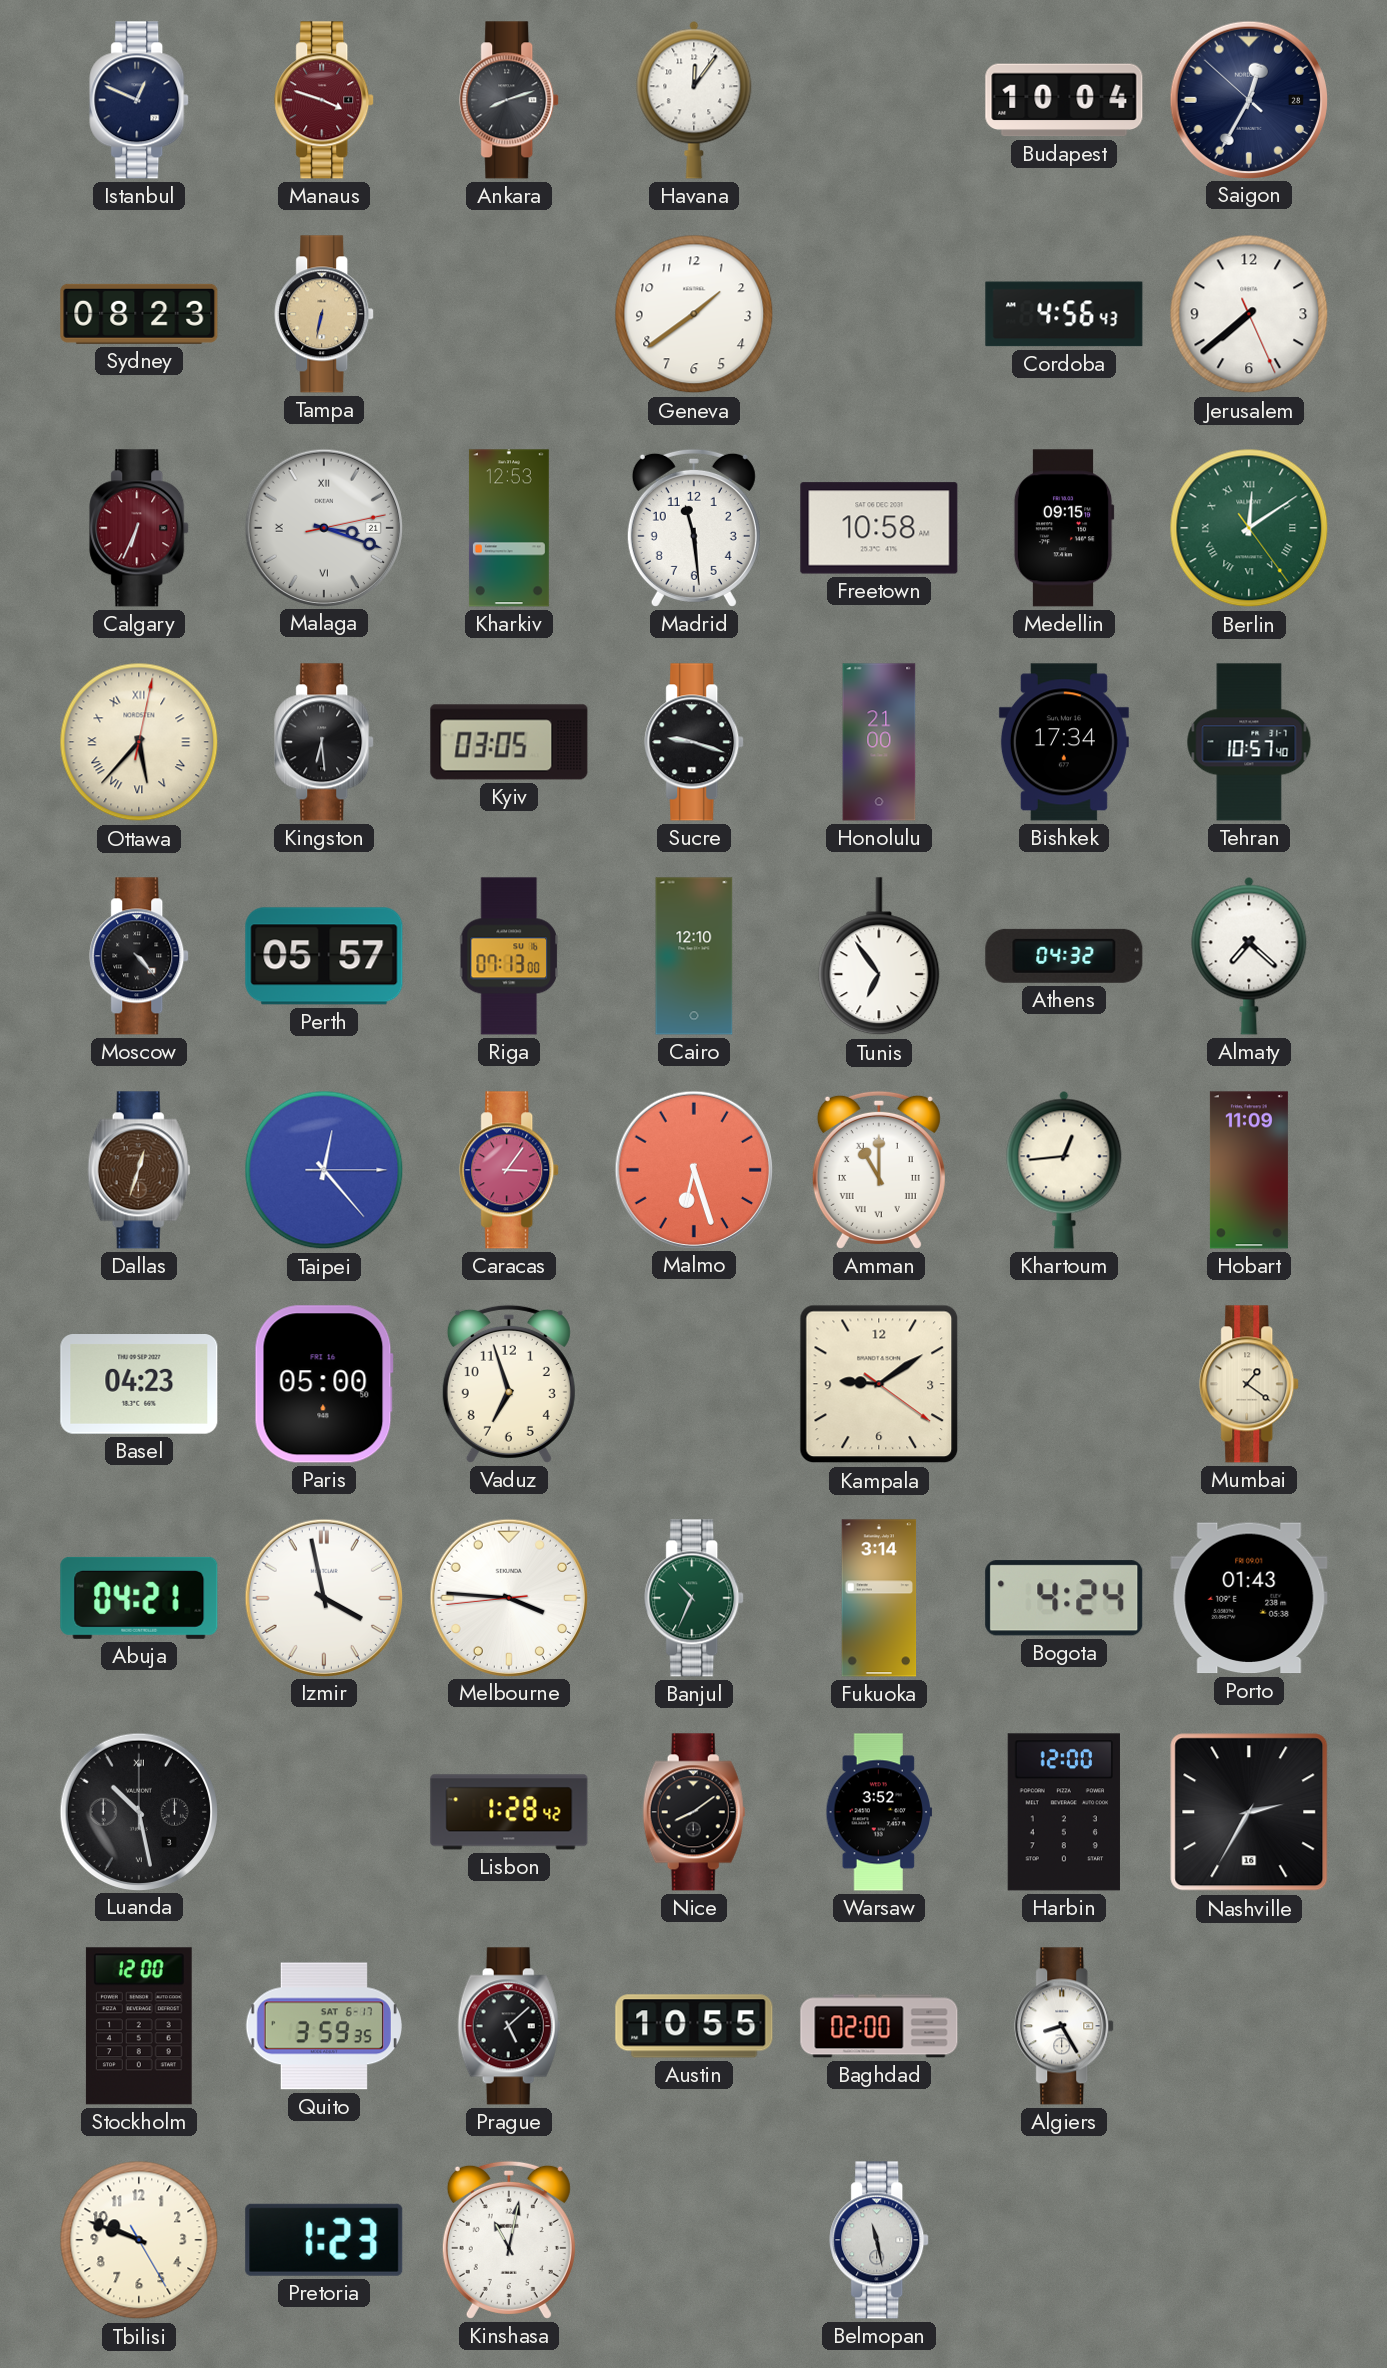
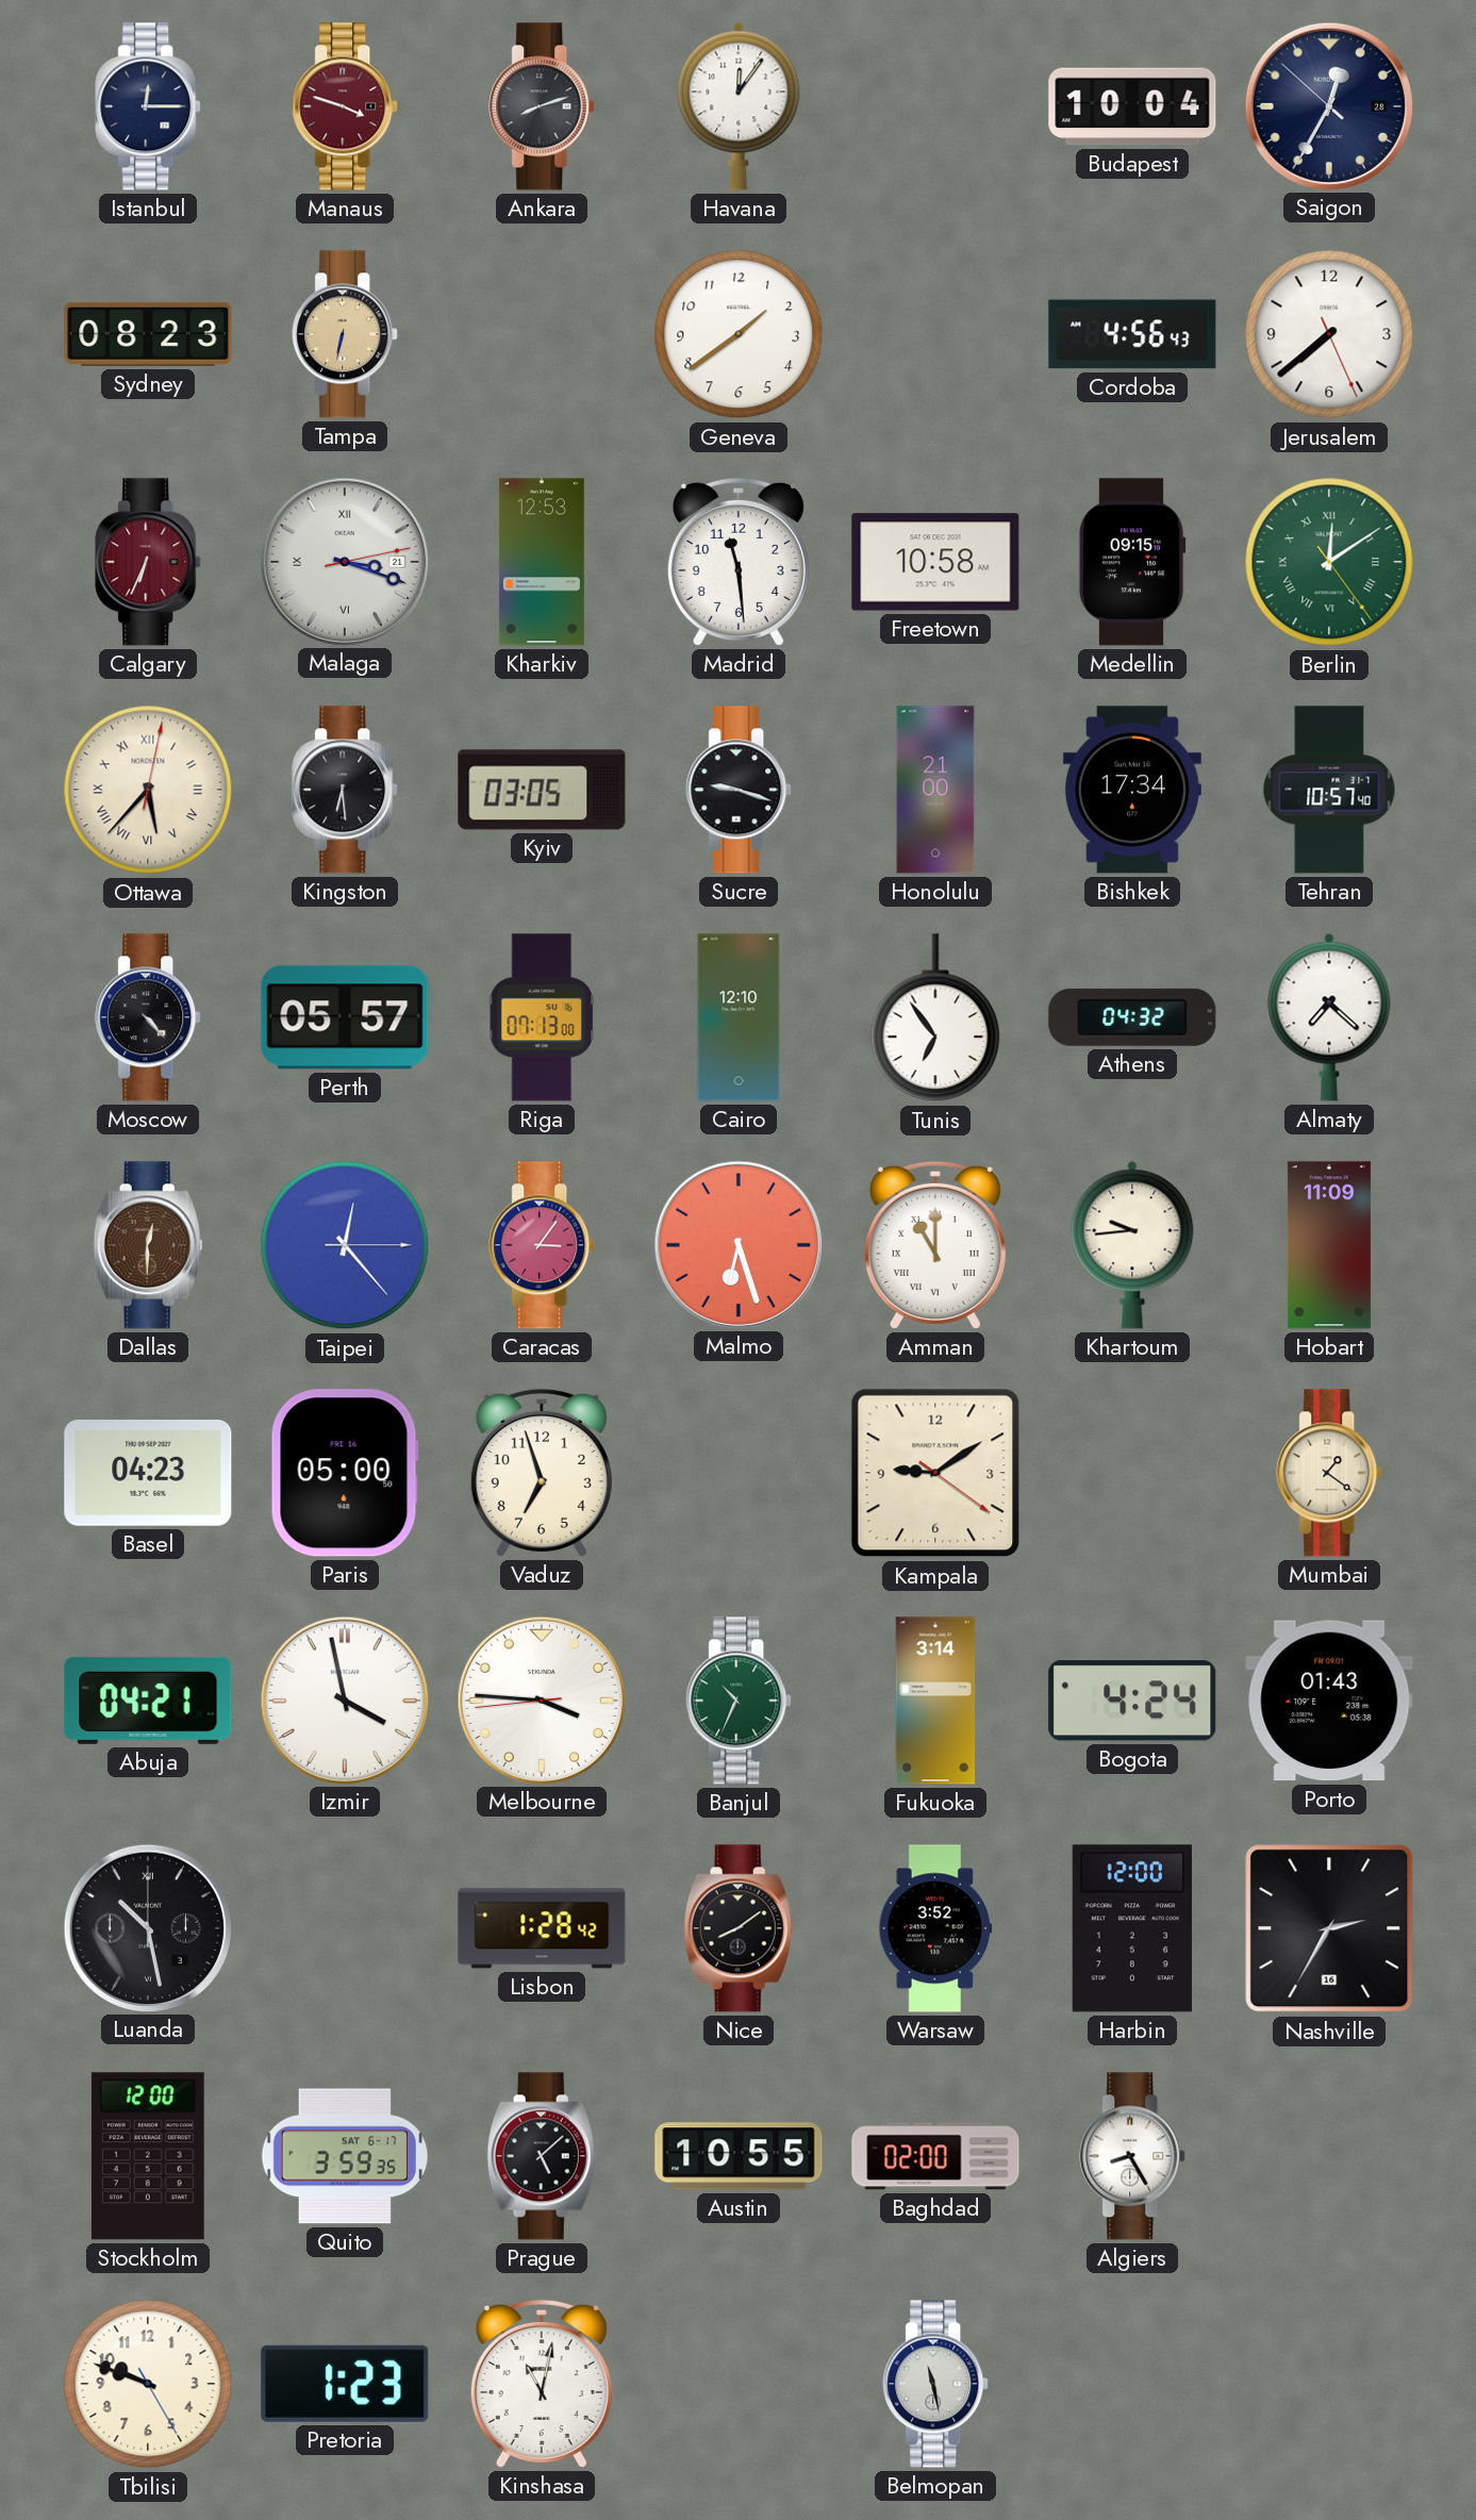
Istanbul: 12:49 -> 12:15 (149, 106)
Dallas: 12:33 -> 12:30 (148, 1245)
Khartoum: 12:44 -> 9:44 (1132, 1245)
